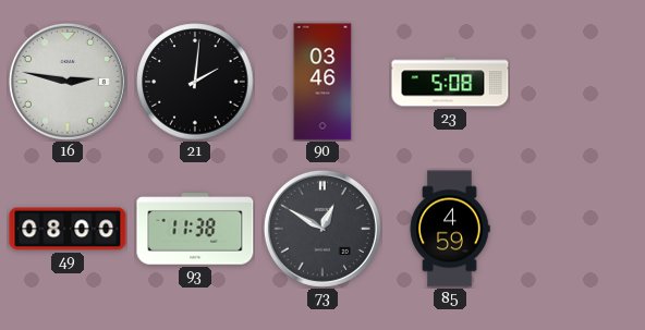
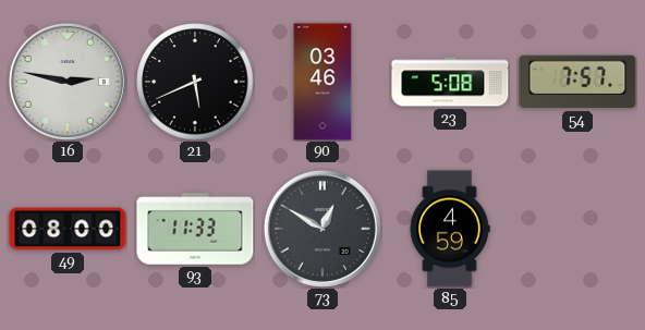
21: 2:01 -> 5:41 (195, 82)
54: none -> 7:57 (577, 82)
93: 11:38 -> 11:33 (195, 229)
